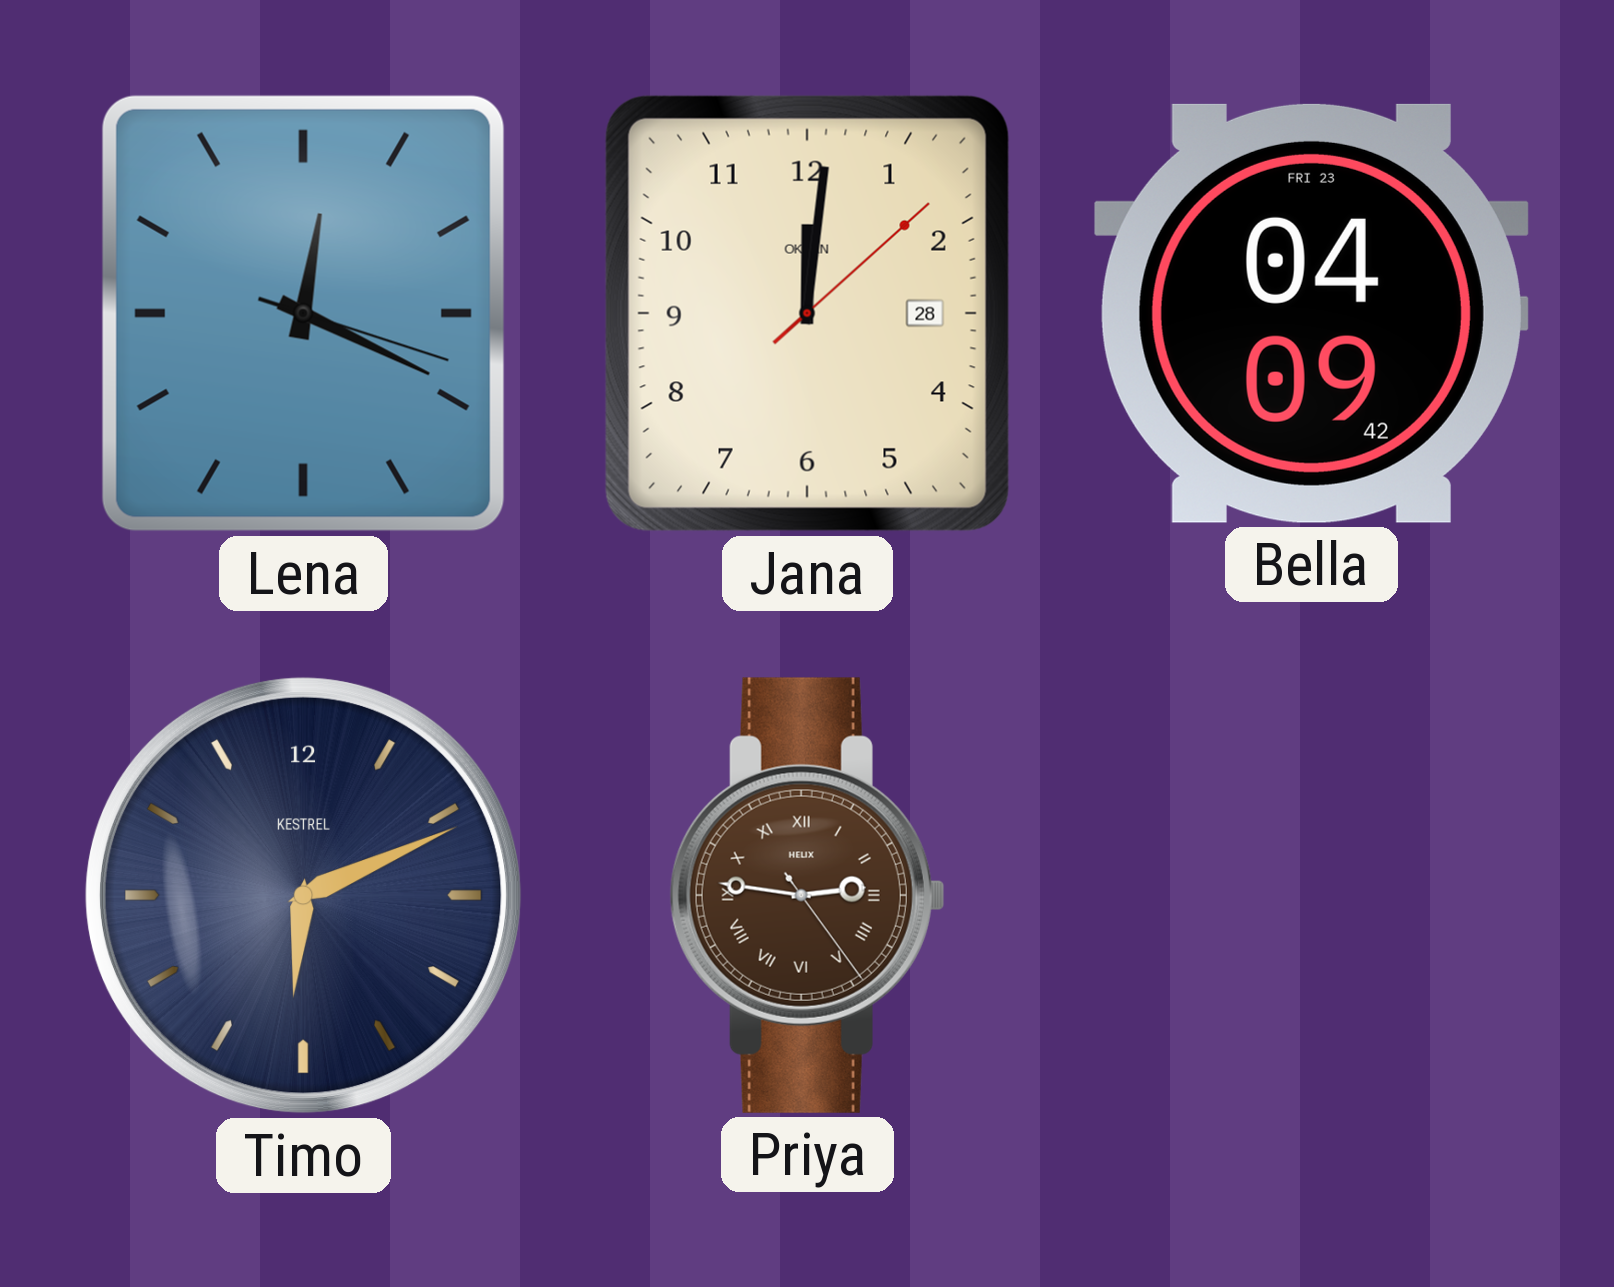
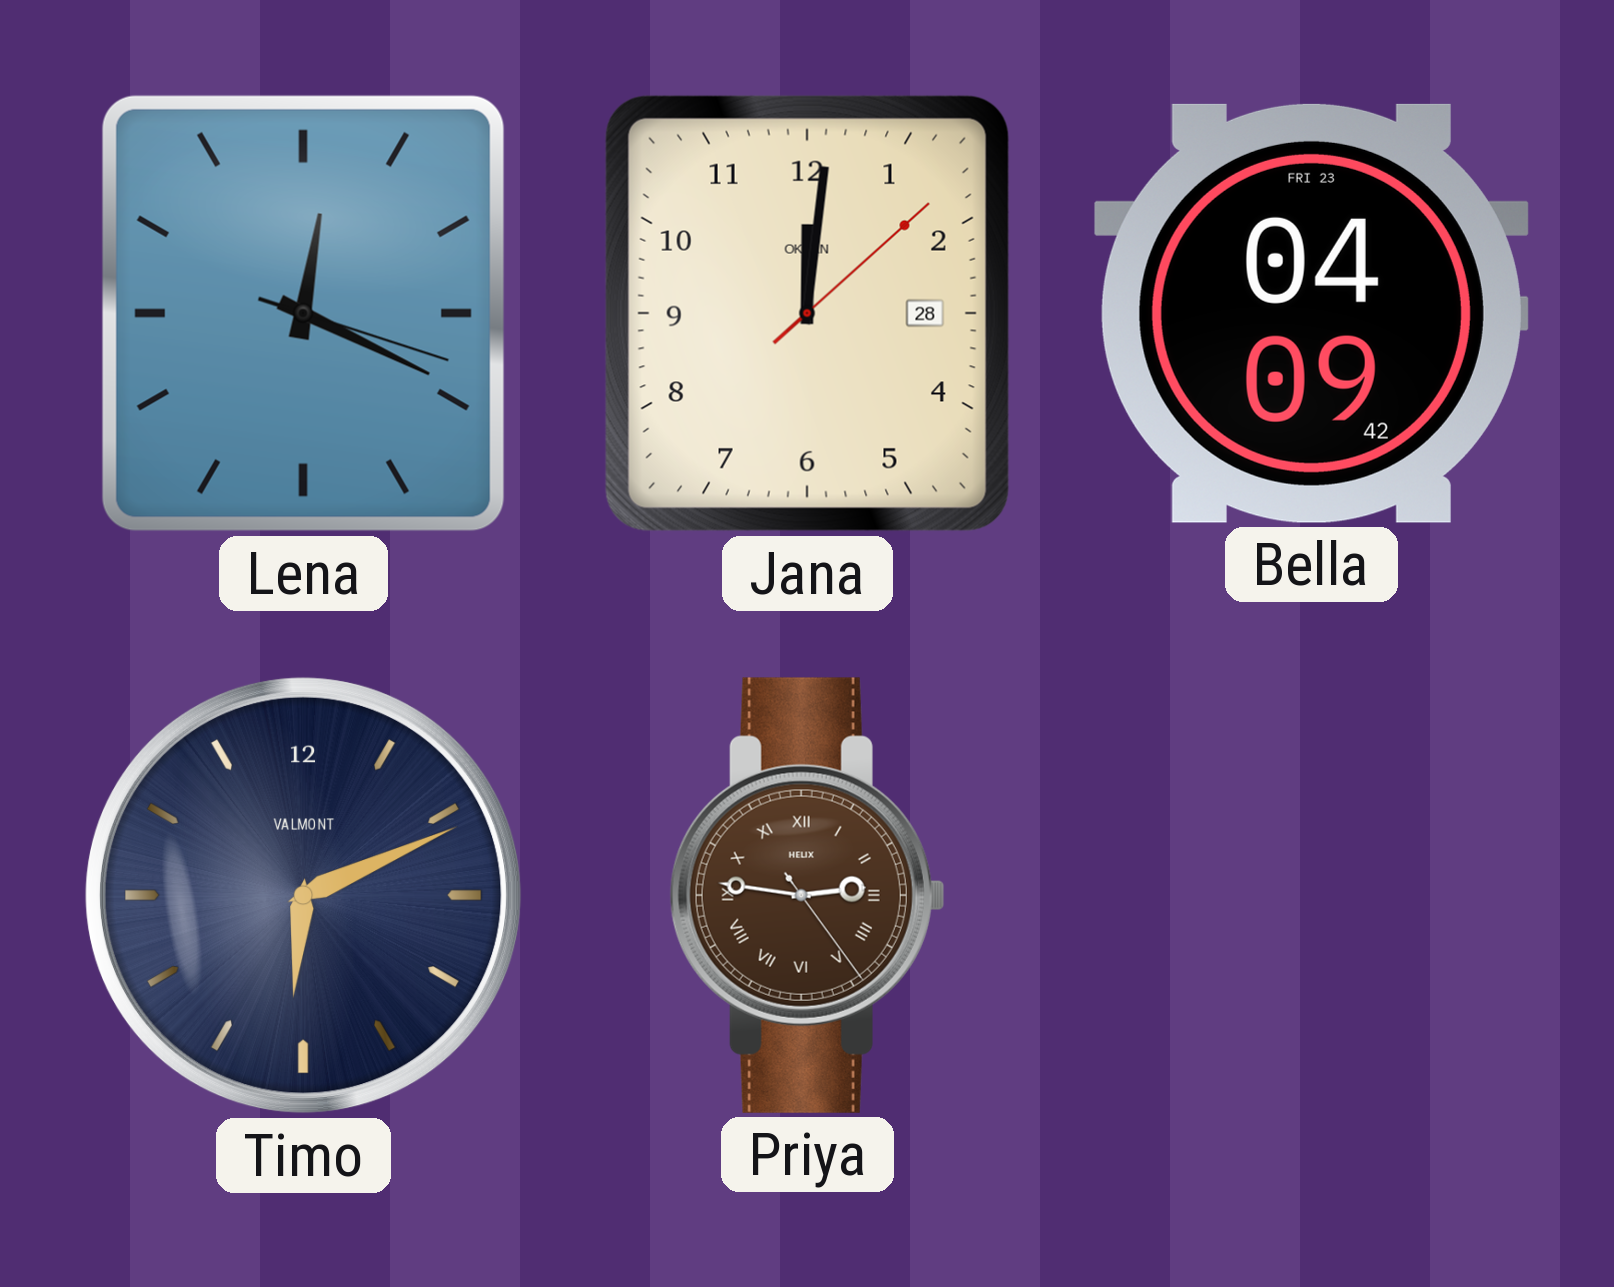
Timo brand: KESTREL -> VALMONT (303, 895)
